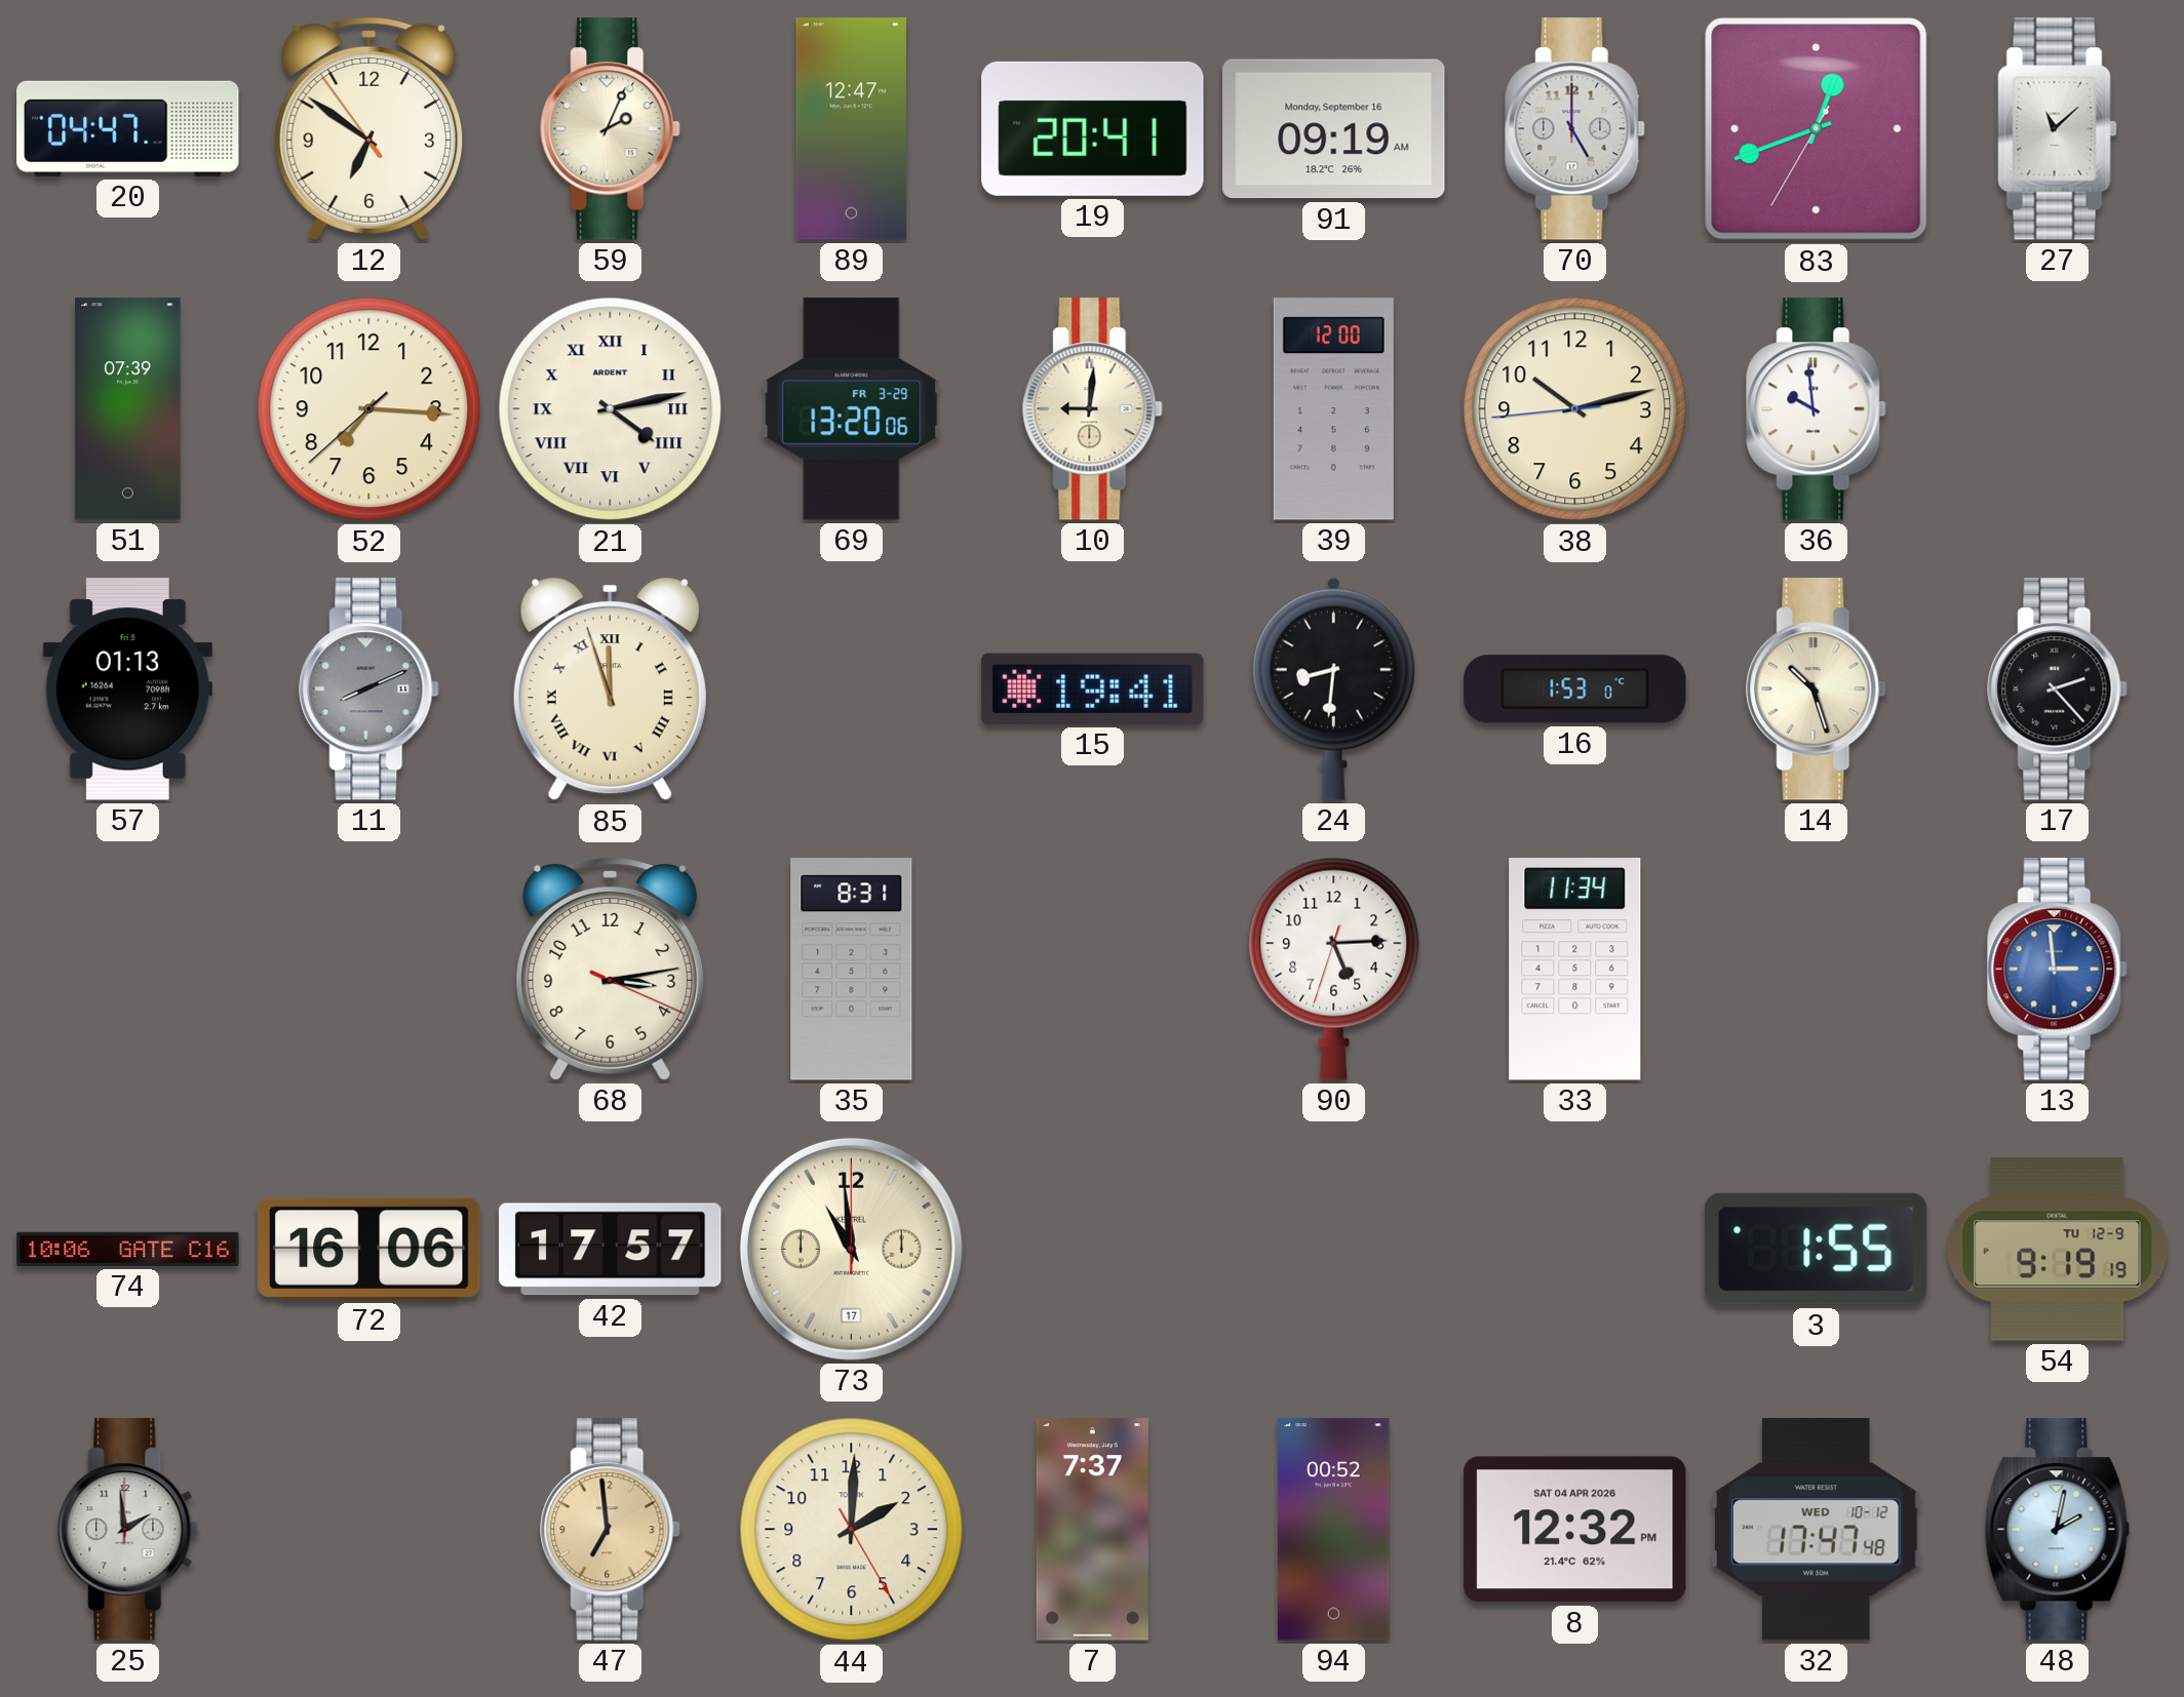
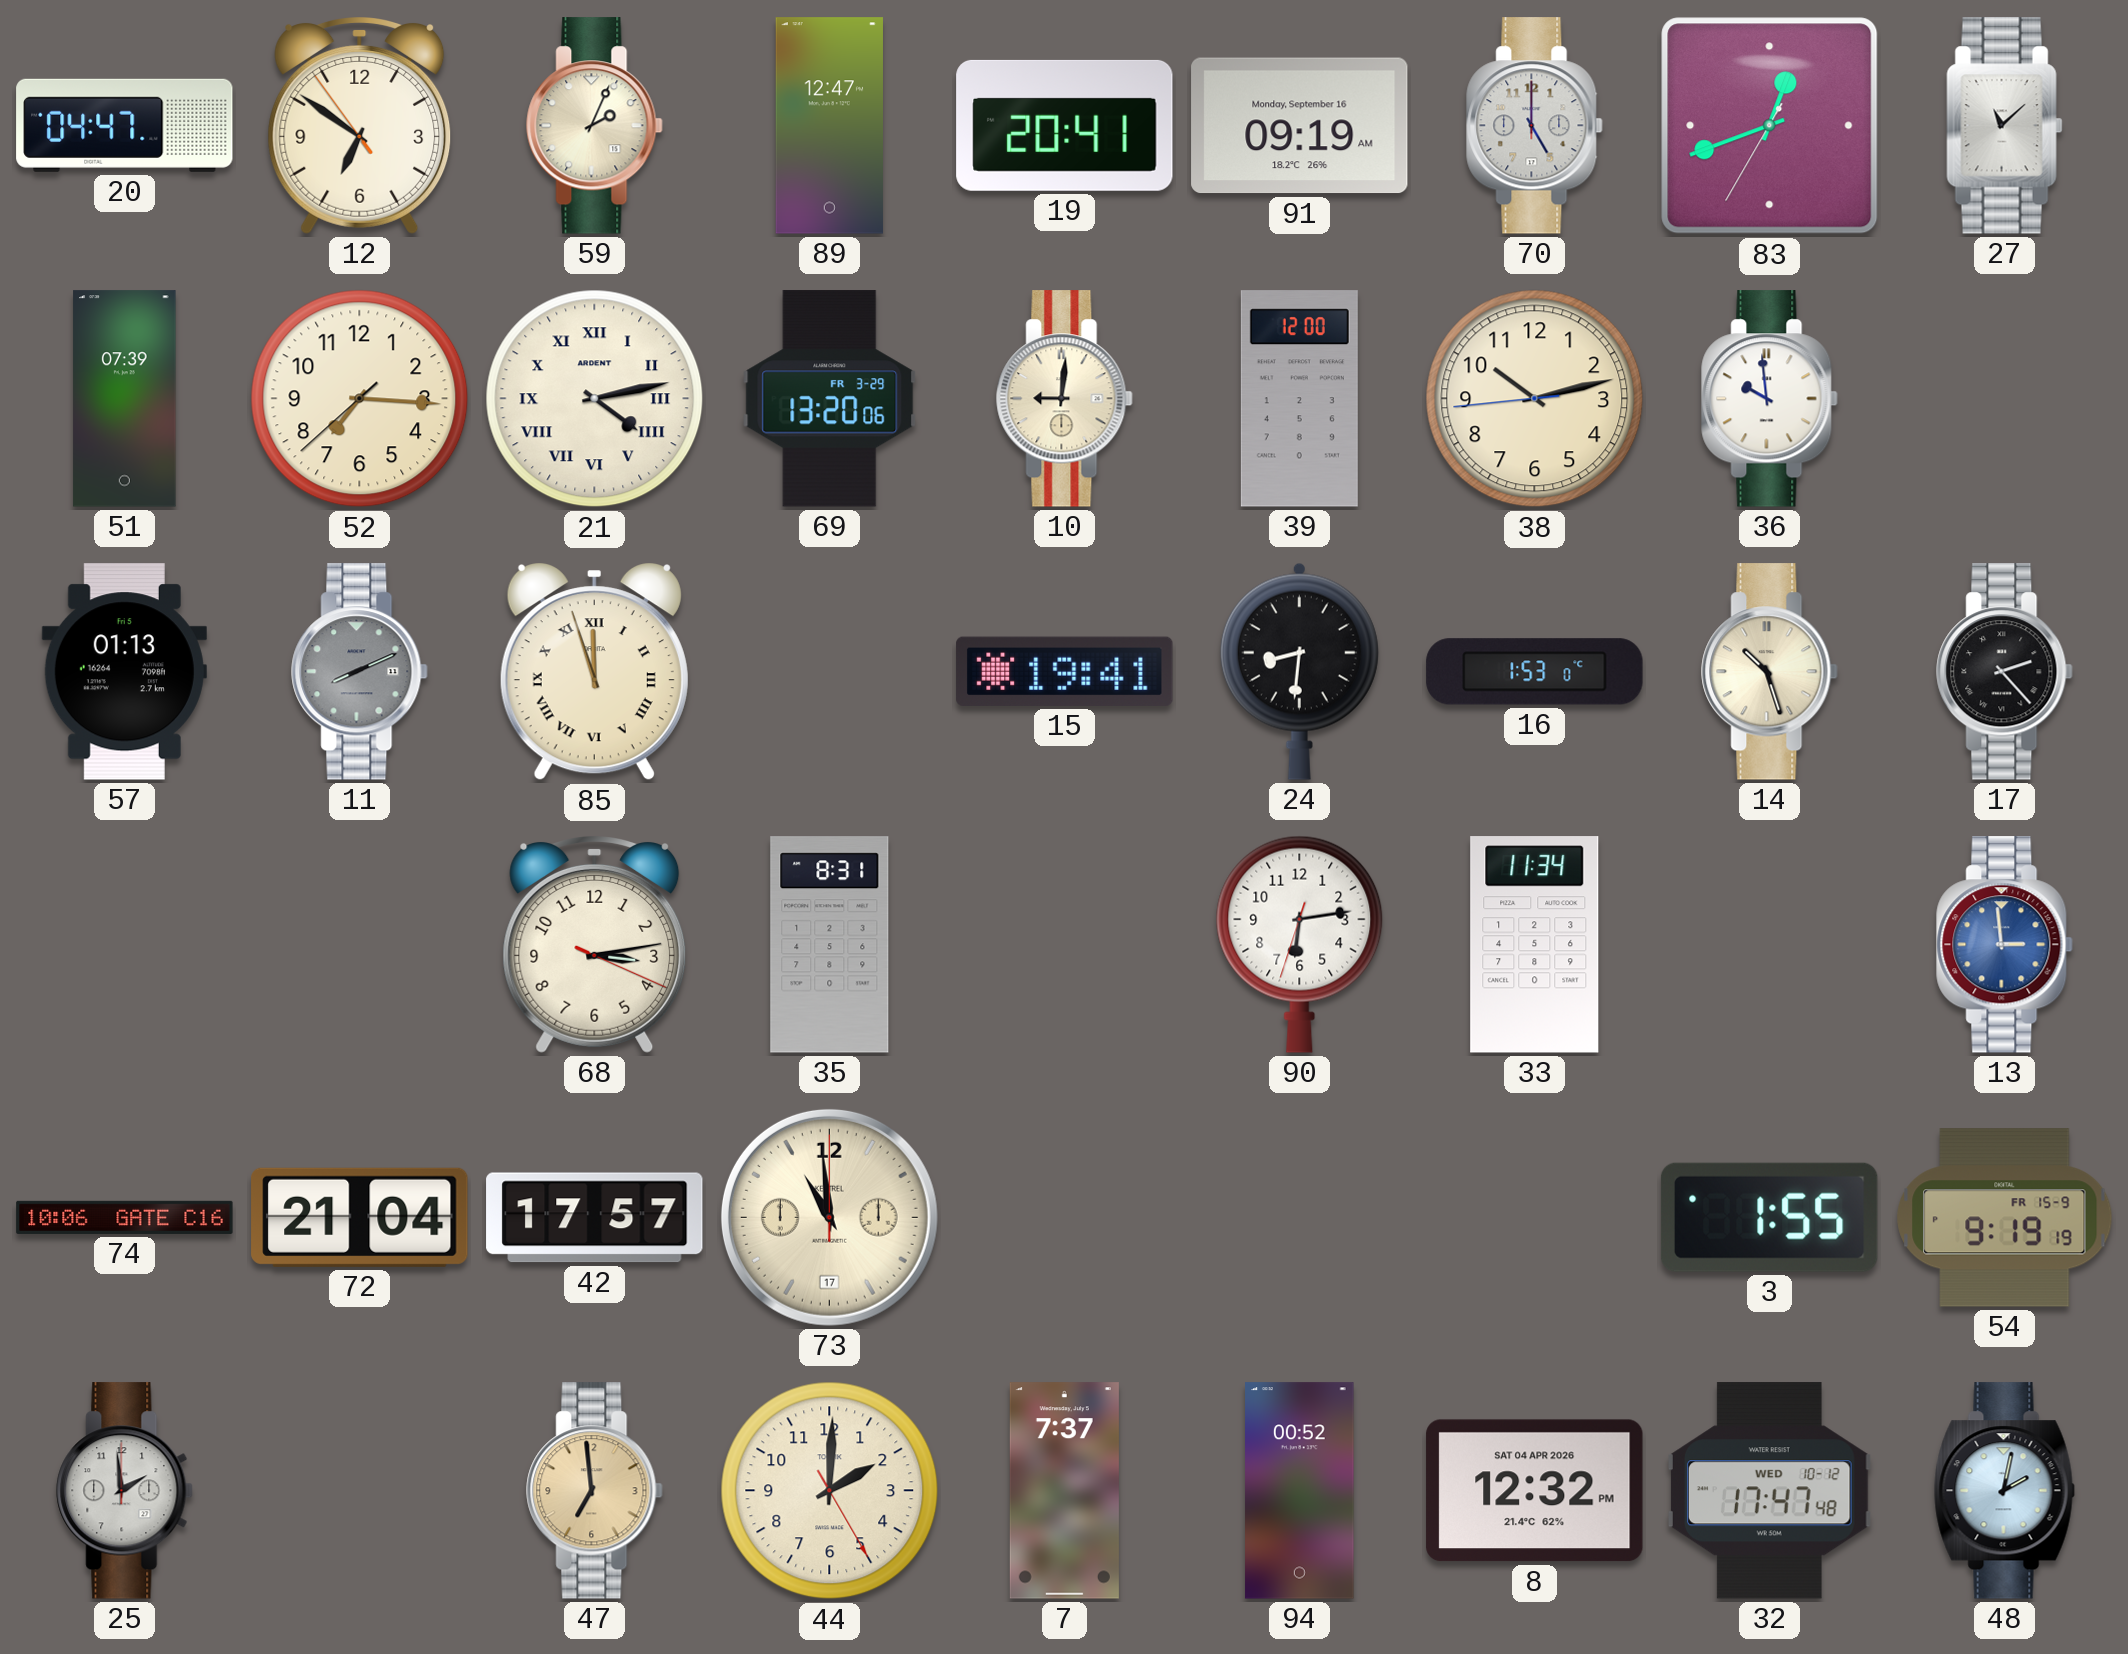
90: 5:14 -> 6:13 (1300, 944)
72: 16:06 -> 21:04 (360, 1217)
54 date: TU 12-9 -> FR 15-9 (2005, 1218)
